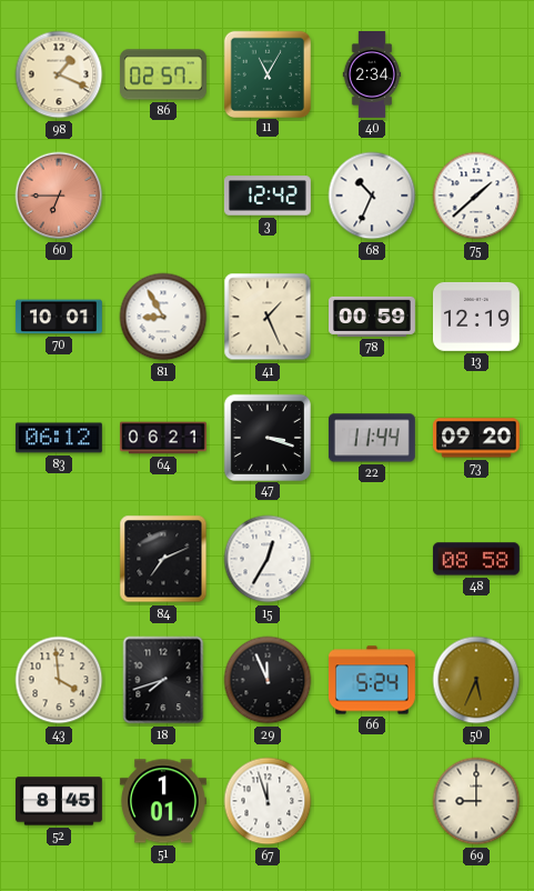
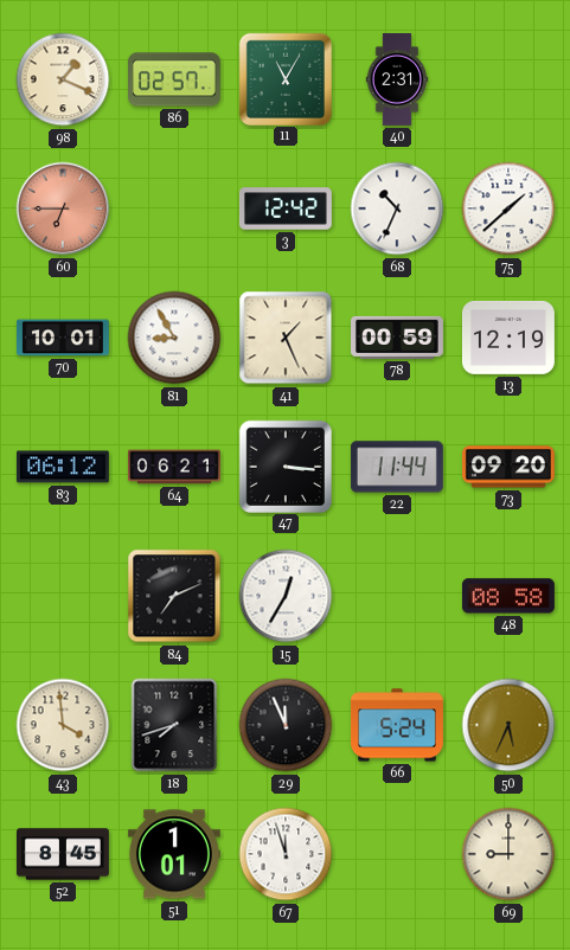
40: 2:34 -> 2:31 (397, 81)
47: 3:18 -> 3:16 (284, 466)
